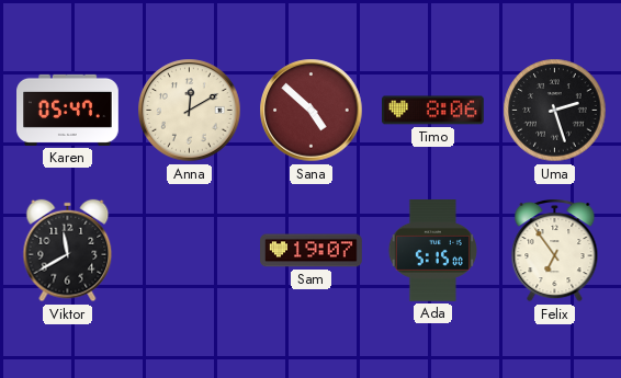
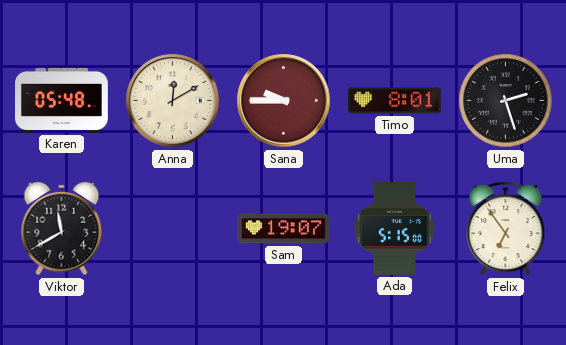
Karen: 05:47 -> 05:48 (62, 100)
Sana: 4:52 -> 9:45 (284, 101)
Timo: 8:06 -> 8:01 (395, 101)
